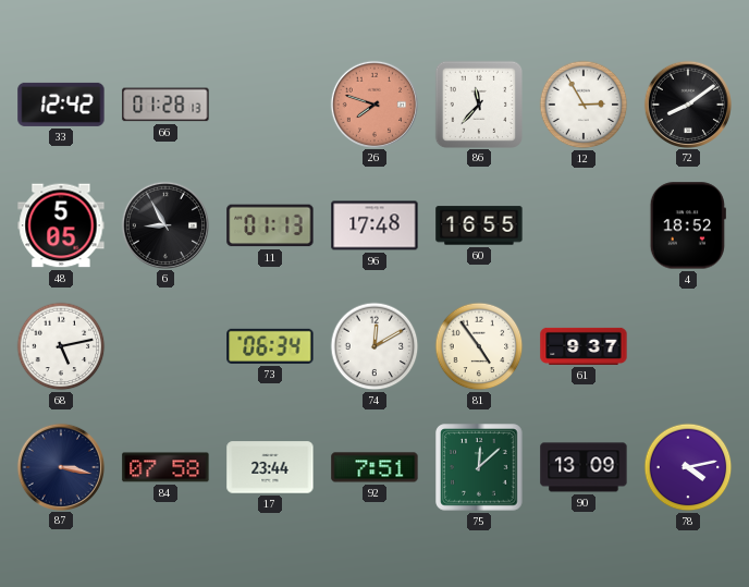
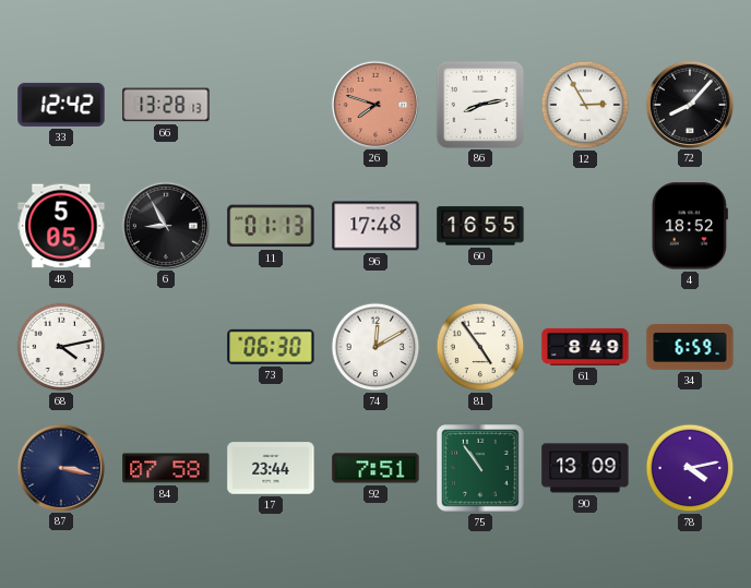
66: 01:28 -> 13:28 (166, 105)
86: 11:37 -> 8:13 (479, 104)
72: 8:09 -> 8:07 (689, 104)
68: 5:13 -> 4:13 (61, 347)
73: 06:34 -> 06:30 (271, 347)
61: 9:37 -> 8:49 (585, 347)
34: none -> 6:59 (690, 347)
75: 12:08 -> 10:54 (480, 468)
